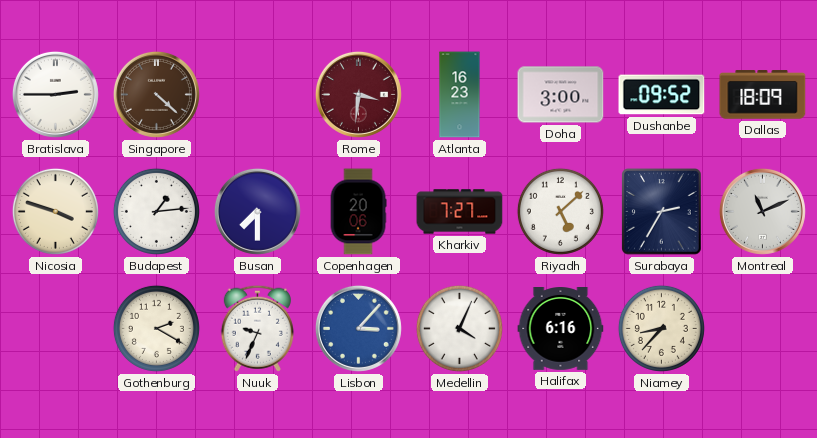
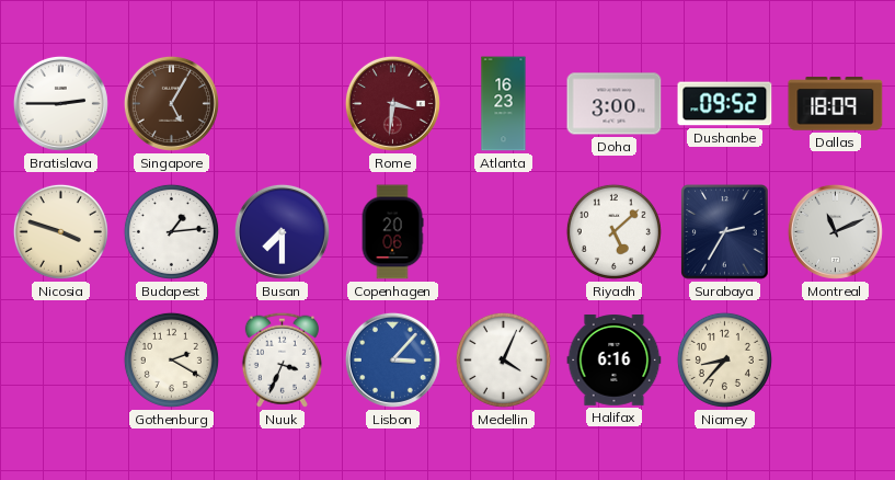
Singapore: 4:22 -> 5:05 (171, 103)
Kharkiv: 7:27 -> none (460, 212)
Nuuk: 9:34 -> 3:34 (282, 359)
